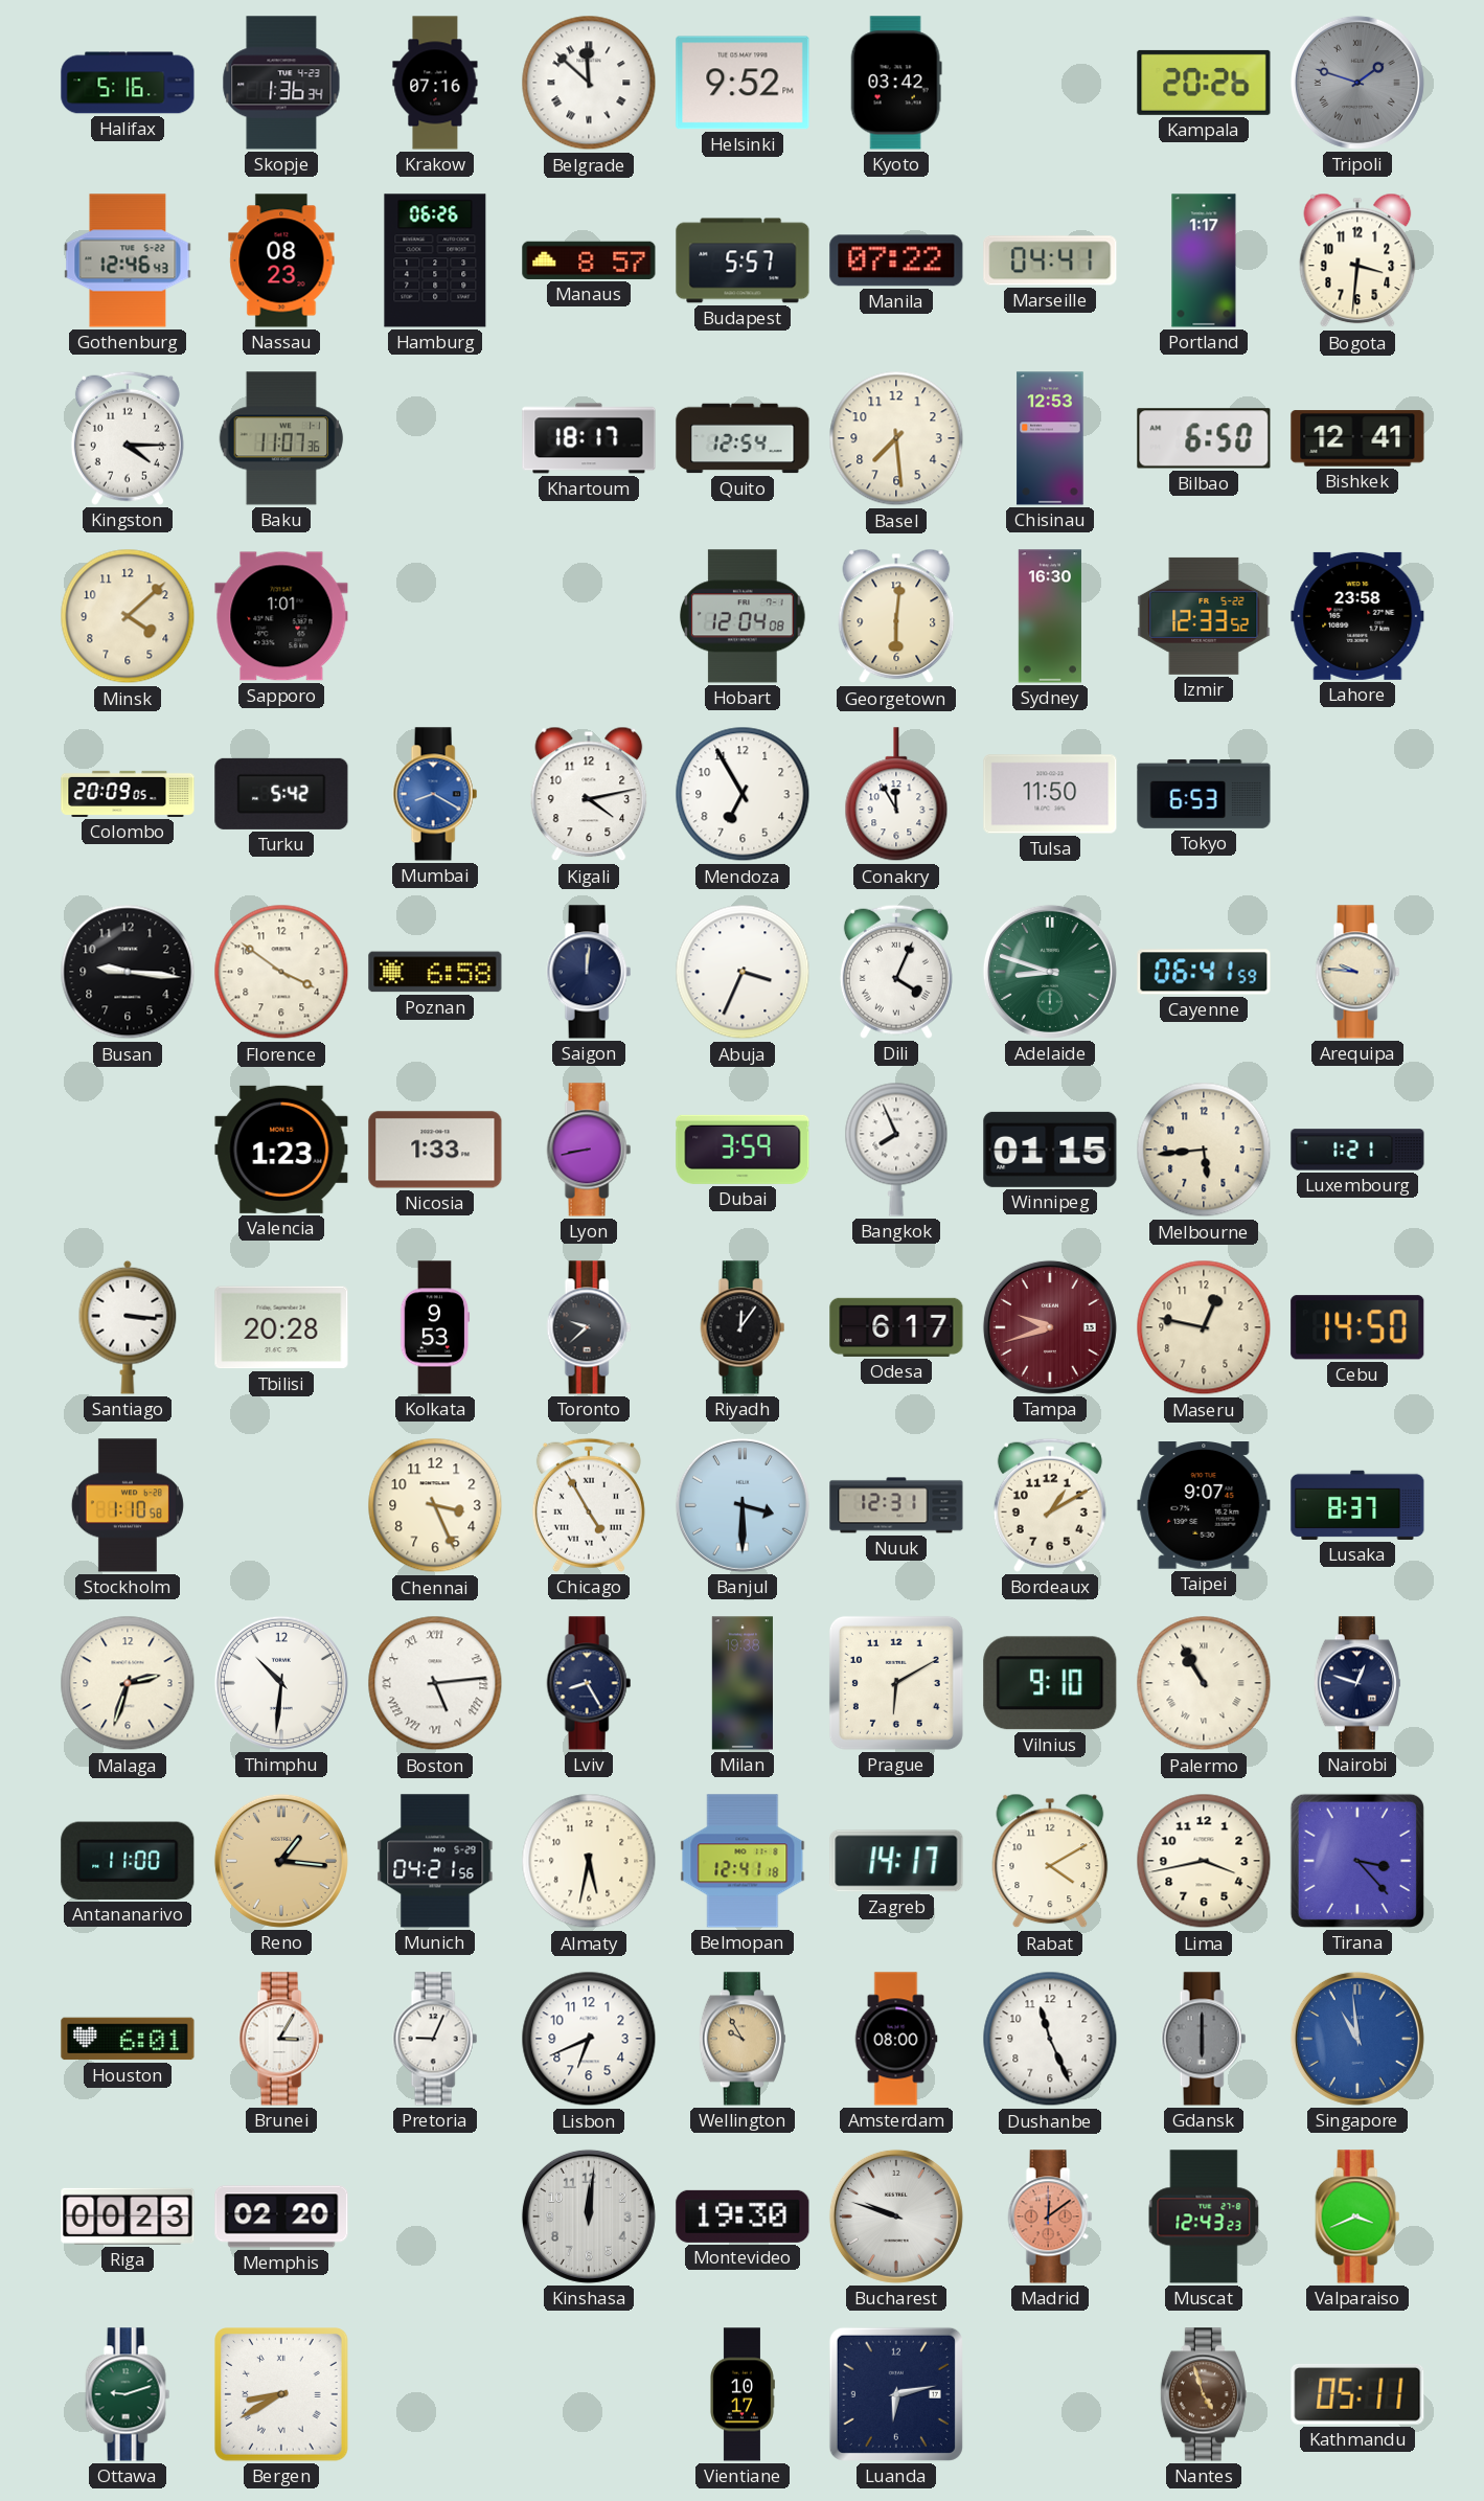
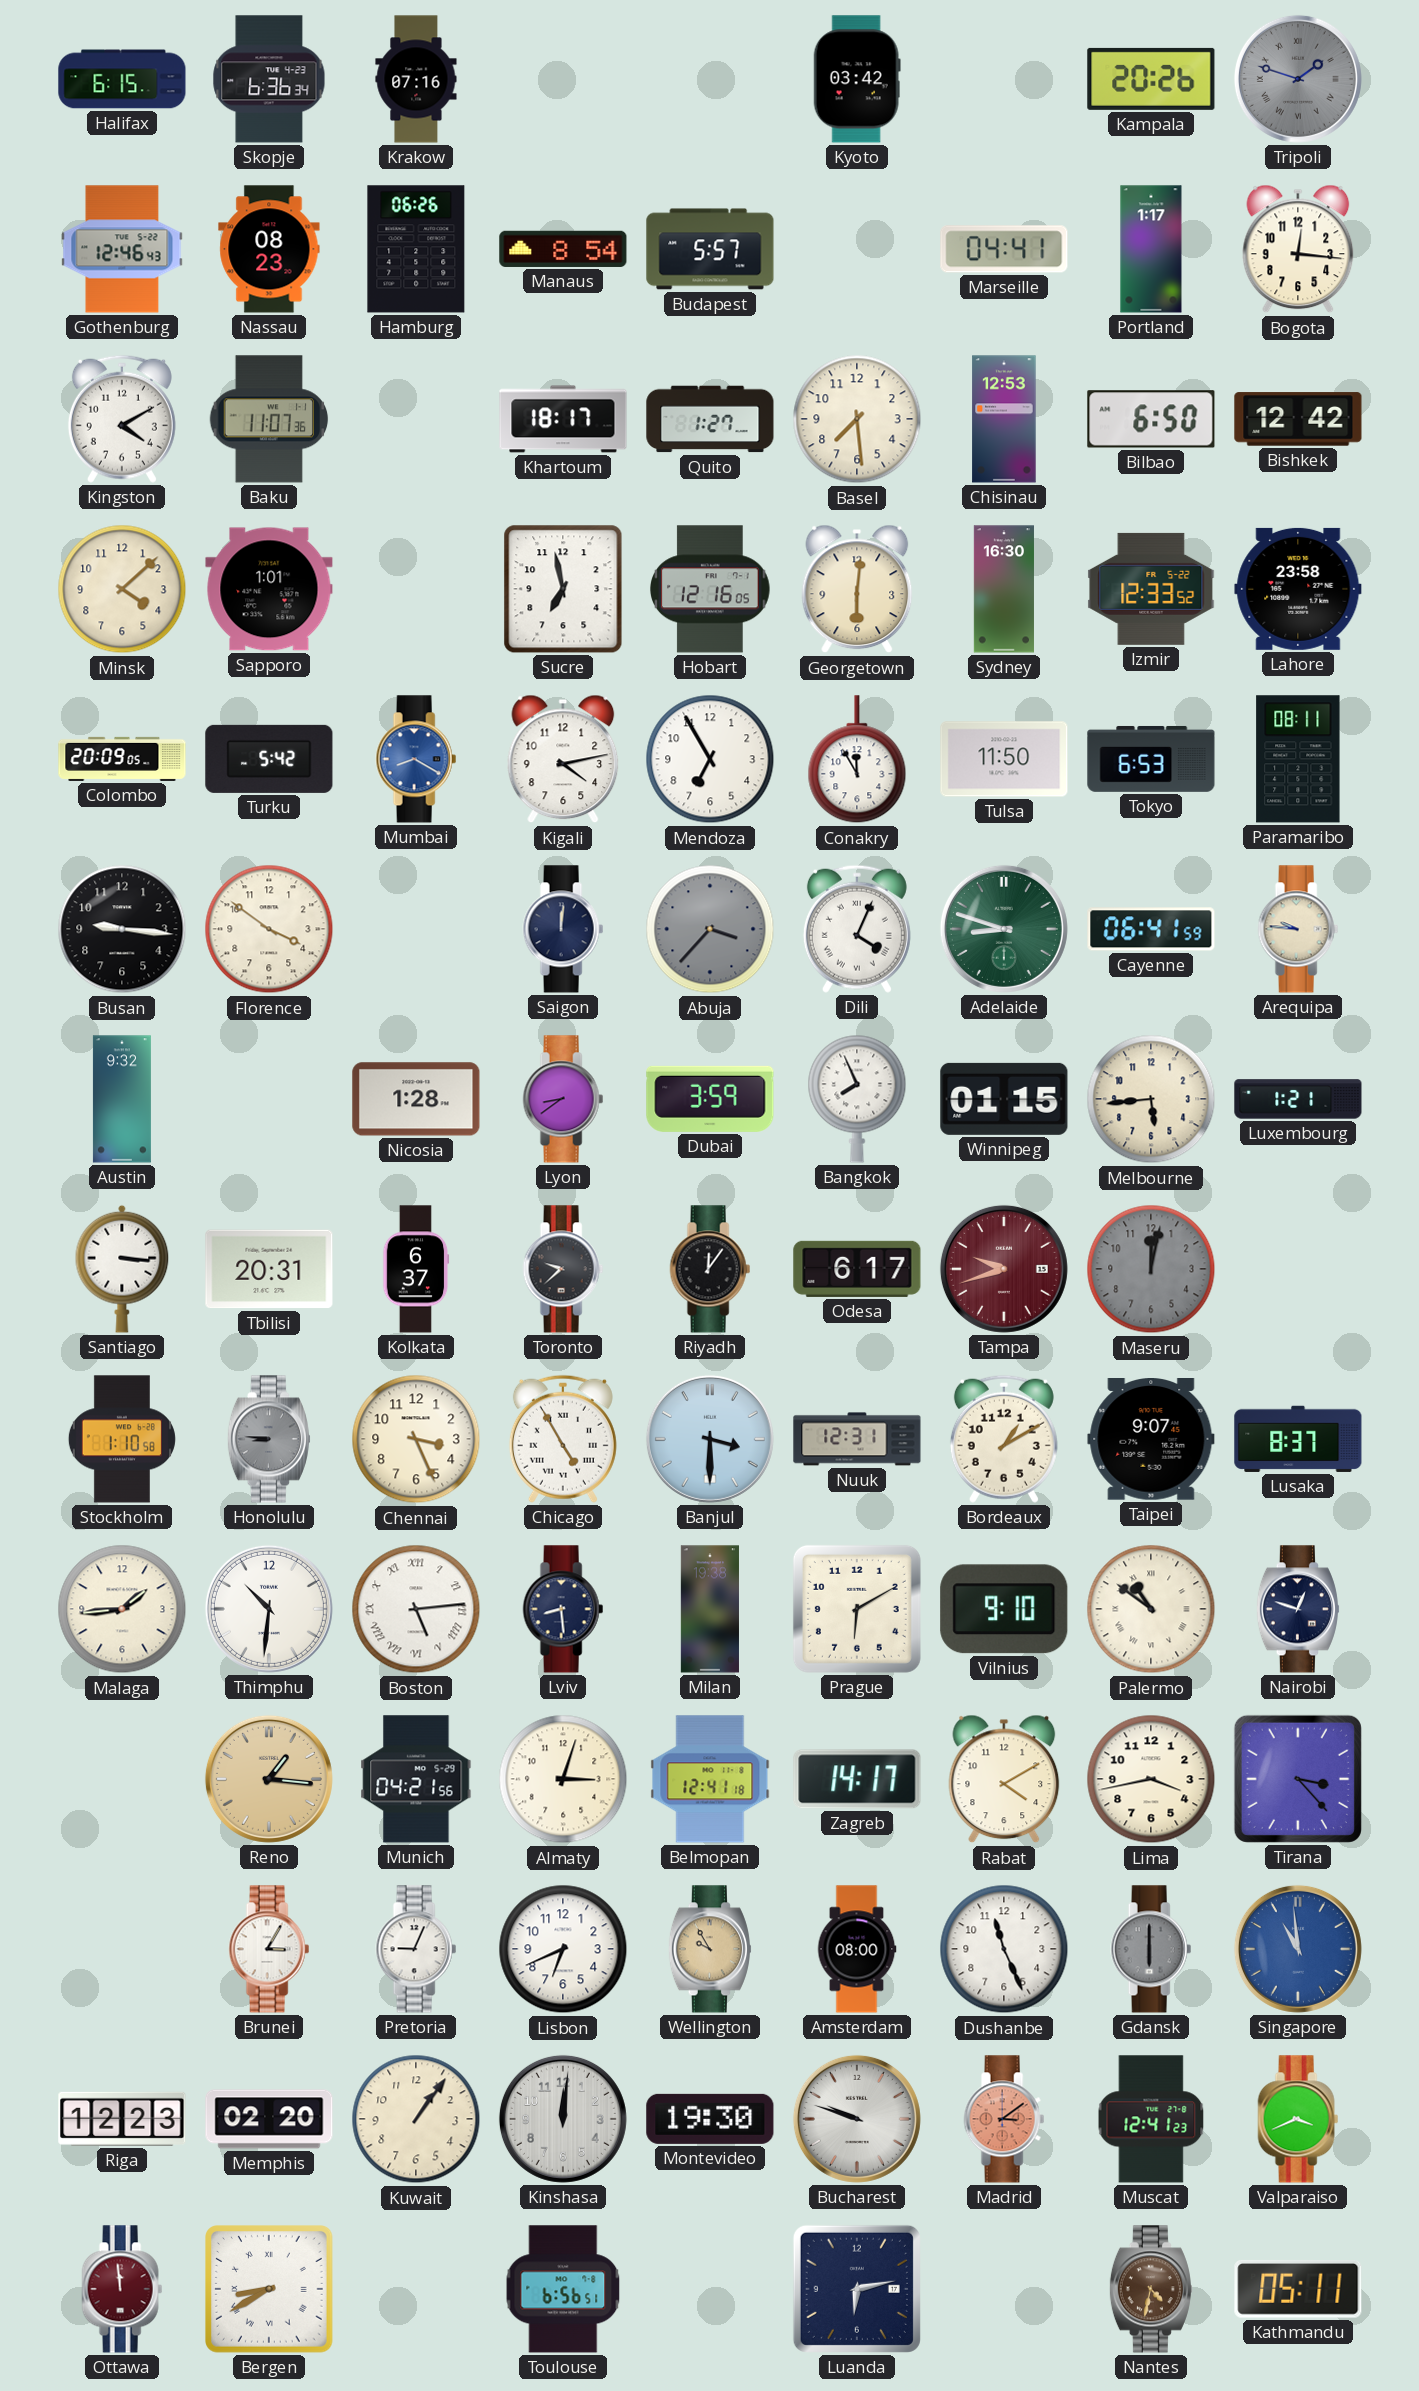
Halifax: 5:16 -> 6:15 (122, 79)
Skopje: 1:36 -> 6:36 (269, 79)
Belgrade: 11:52 -> none (589, 83)
Helsinki: 9:52 -> none (743, 83)
Manaus: 8:57 -> 8:54 (563, 249)
Manila: 07:22 -> none (896, 260)
Bogota: 3:31 -> 12:16 (1298, 249)
Kingston: 4:15 -> 4:10 (122, 419)
Quito: 12:54 -> 1:27 (710, 419)
Bishkek: 12:41 -> 12:42 (1298, 419)
Sucre: none -> 6:58 (563, 589)
Hobart: 12:04 -> 12:16 (710, 589)
Paramaribo: none -> 08:11 (1298, 759)
Poznan: 6:58 -> none (435, 972)
Abuja: 3:34 -> 3:37 (710, 929)
Abuja dial: white -> grey (710, 929)
Austin: none -> 9:32 (122, 1099)
Valencia: 1:23 -> none (281, 1150)
Nicosia: 1:33 -> 1:28 (416, 1099)
Lyon: 8:43 -> 8:39 (563, 1099)
Tbilisi: 20:28 -> 20:31 (269, 1269)
Kolkata: 9:53 -> 6:37 (416, 1269)
Maseru: 12:47 -> 12:02 (1151, 1269)
Maseru dial: cream -> grey (1151, 1269)
Cebu: 14:50 -> none (1357, 1327)
Honolulu: none -> 8:46 (269, 1439)
Malaga: 2:33 -> 1:44 (122, 1609)
Lviv: 8:25 -> 8:29 (563, 1609)
Palermo: 10:55 -> 10:51 (1151, 1609)
Antananarivo: 11:00 -> none (128, 1861)
Almaty: 5:32 -> 3:03 (563, 1779)
Houston: 6:01 -> none (128, 2039)
Riga: 00:23 -> 12:23 (122, 2119)
Kuwait: none -> 1:06 (416, 2119)
Madrid: 12:09 -> 3:09 (1004, 2119)
Muscat: 12:43 -> 12:41 (1151, 2119)
Ottawa: 9:12 -> 11:59 (122, 2289)
Ottawa dial: green -> burgundy (122, 2289)
Toulouse: none -> 6:56 (563, 2289)
Vientiane: 10:17 -> none (741, 2394)
Nantes: 4:57 -> 4:32 (1151, 2289)
